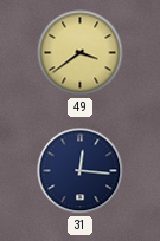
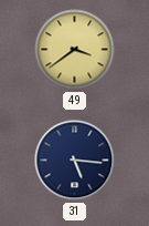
31: 12:16 -> 5:16 (75, 161)
